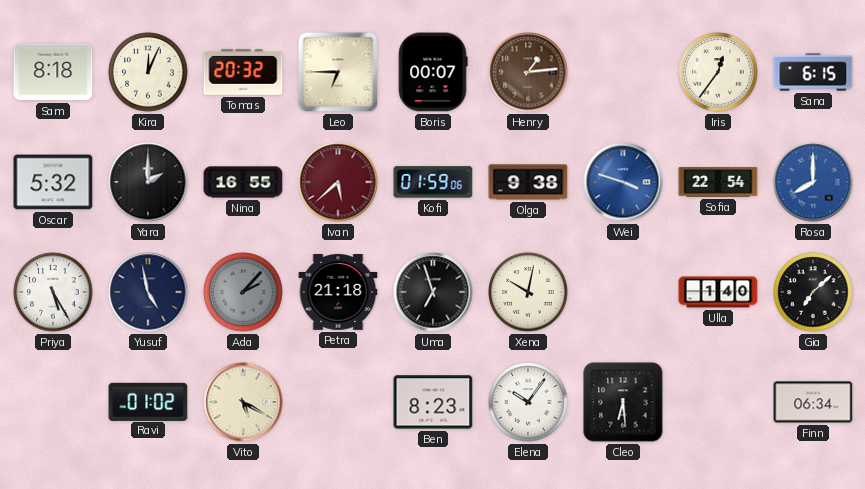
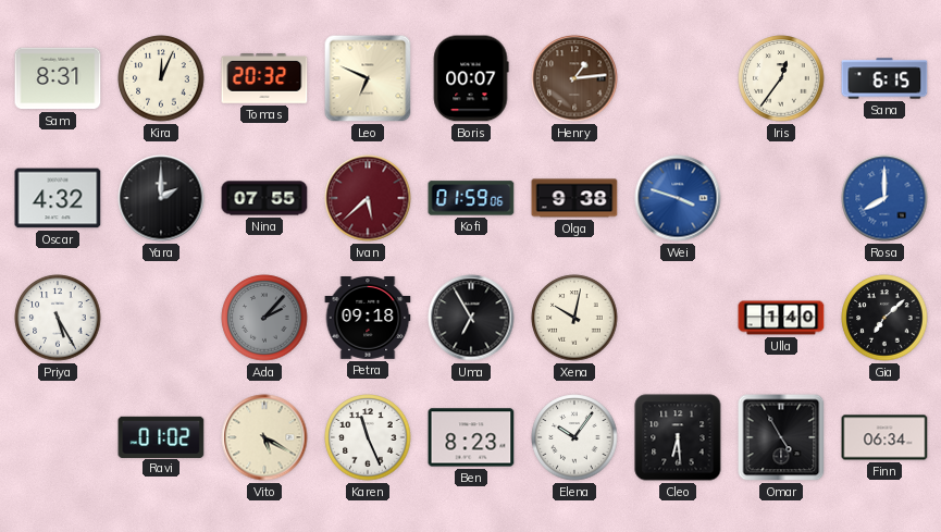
Sam: 8:18 -> 8:31 (58, 78)
Leo: 6:45 -> 6:49 (368, 78)
Oscar: 5:32 -> 4:32 (58, 198)
Nina: 16:55 -> 07:55 (264, 198)
Sofia: 22:54 -> none (718, 182)
Yusuf: 4:58 -> none (148, 292)
Petra: 21:18 -> 09:18 (368, 319)
Uma: 6:57 -> 6:55 (471, 318)
Karen: none -> 11:26 (368, 437)
Omar: none -> 4:55 (781, 437)
